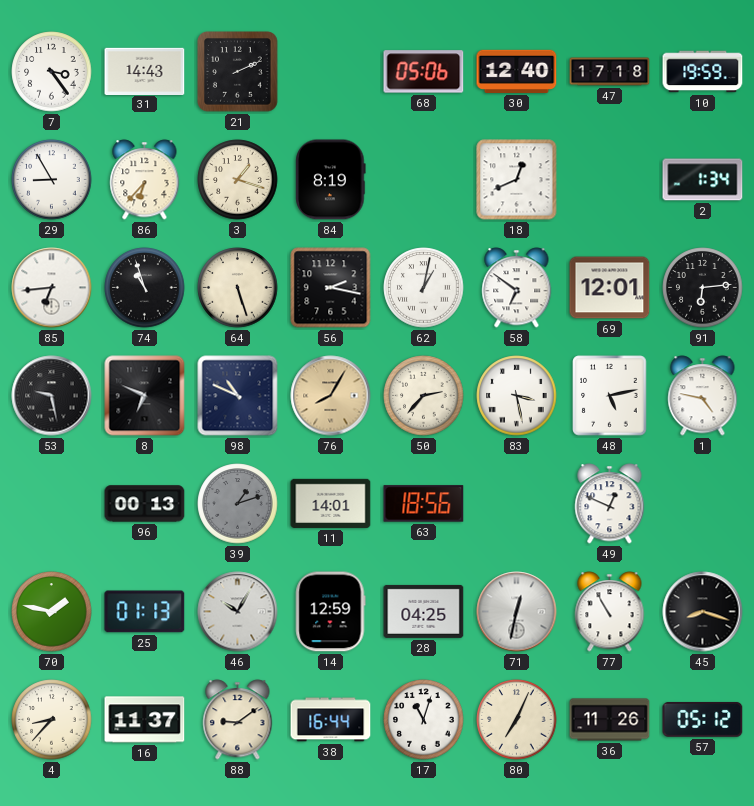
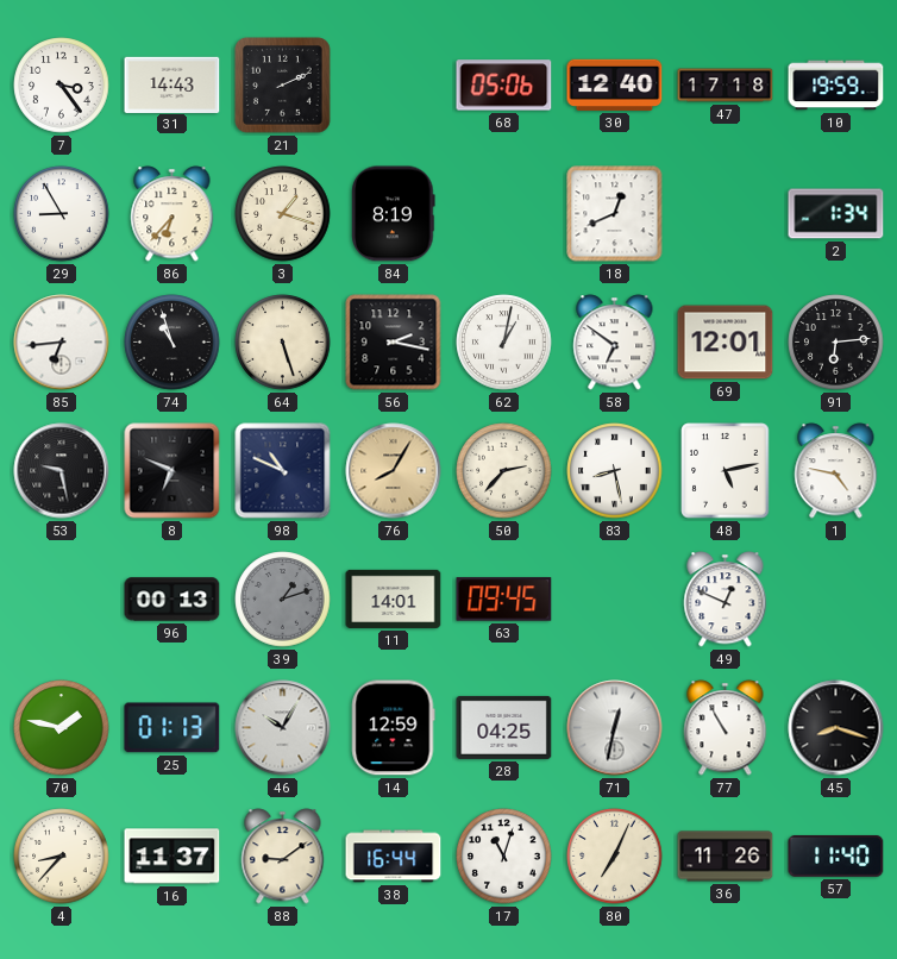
83: 3:28 -> 8:28 (615, 471)
63: 18:56 -> 09:45 (504, 600)
57: 05:12 -> 11:40 (836, 855)
